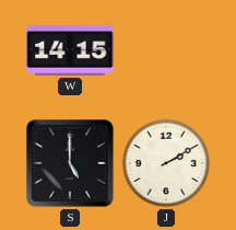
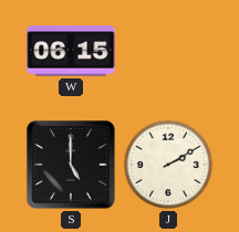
W: 14:15 -> 06:15 (71, 51)
